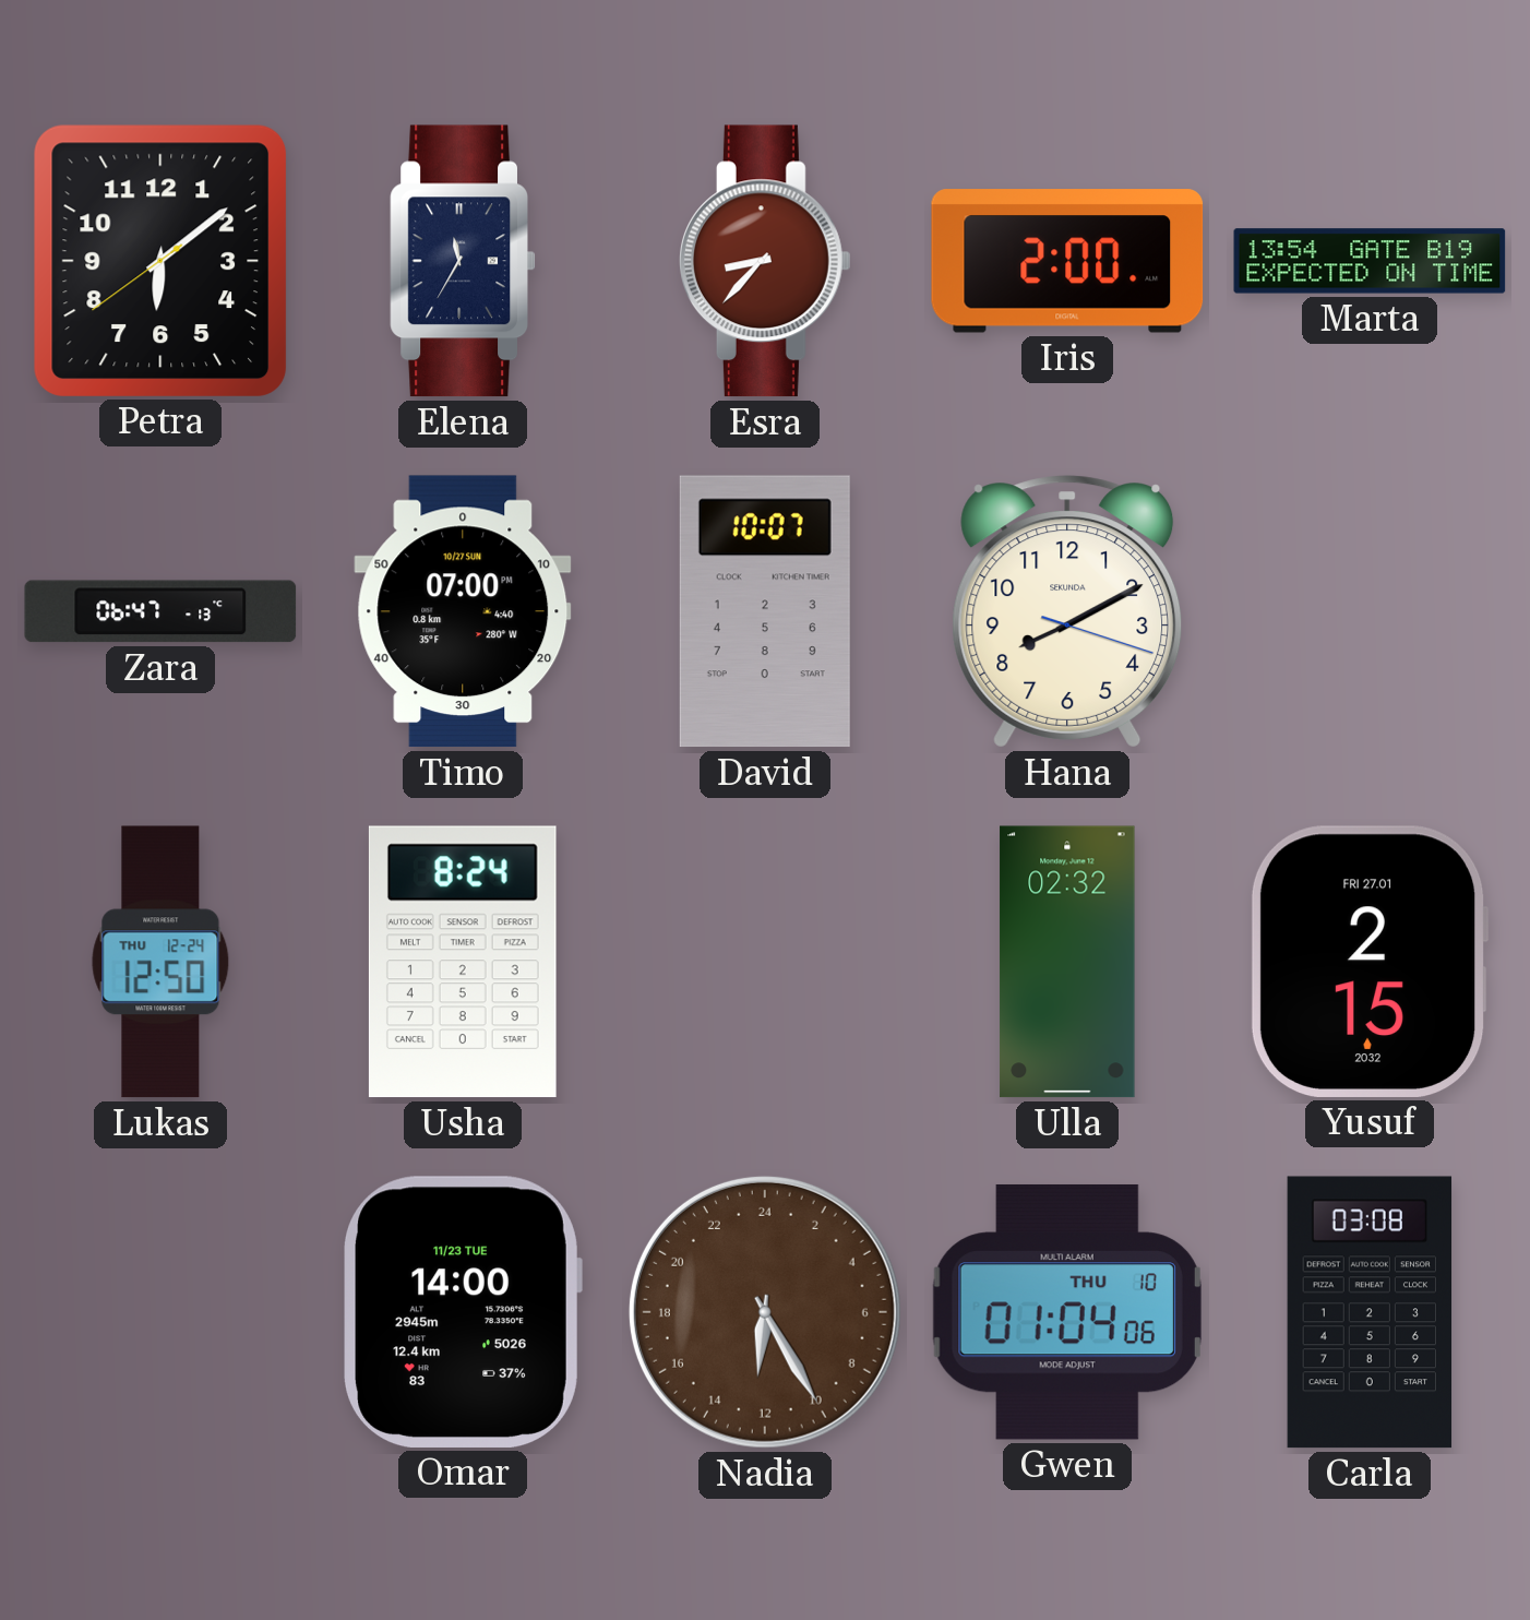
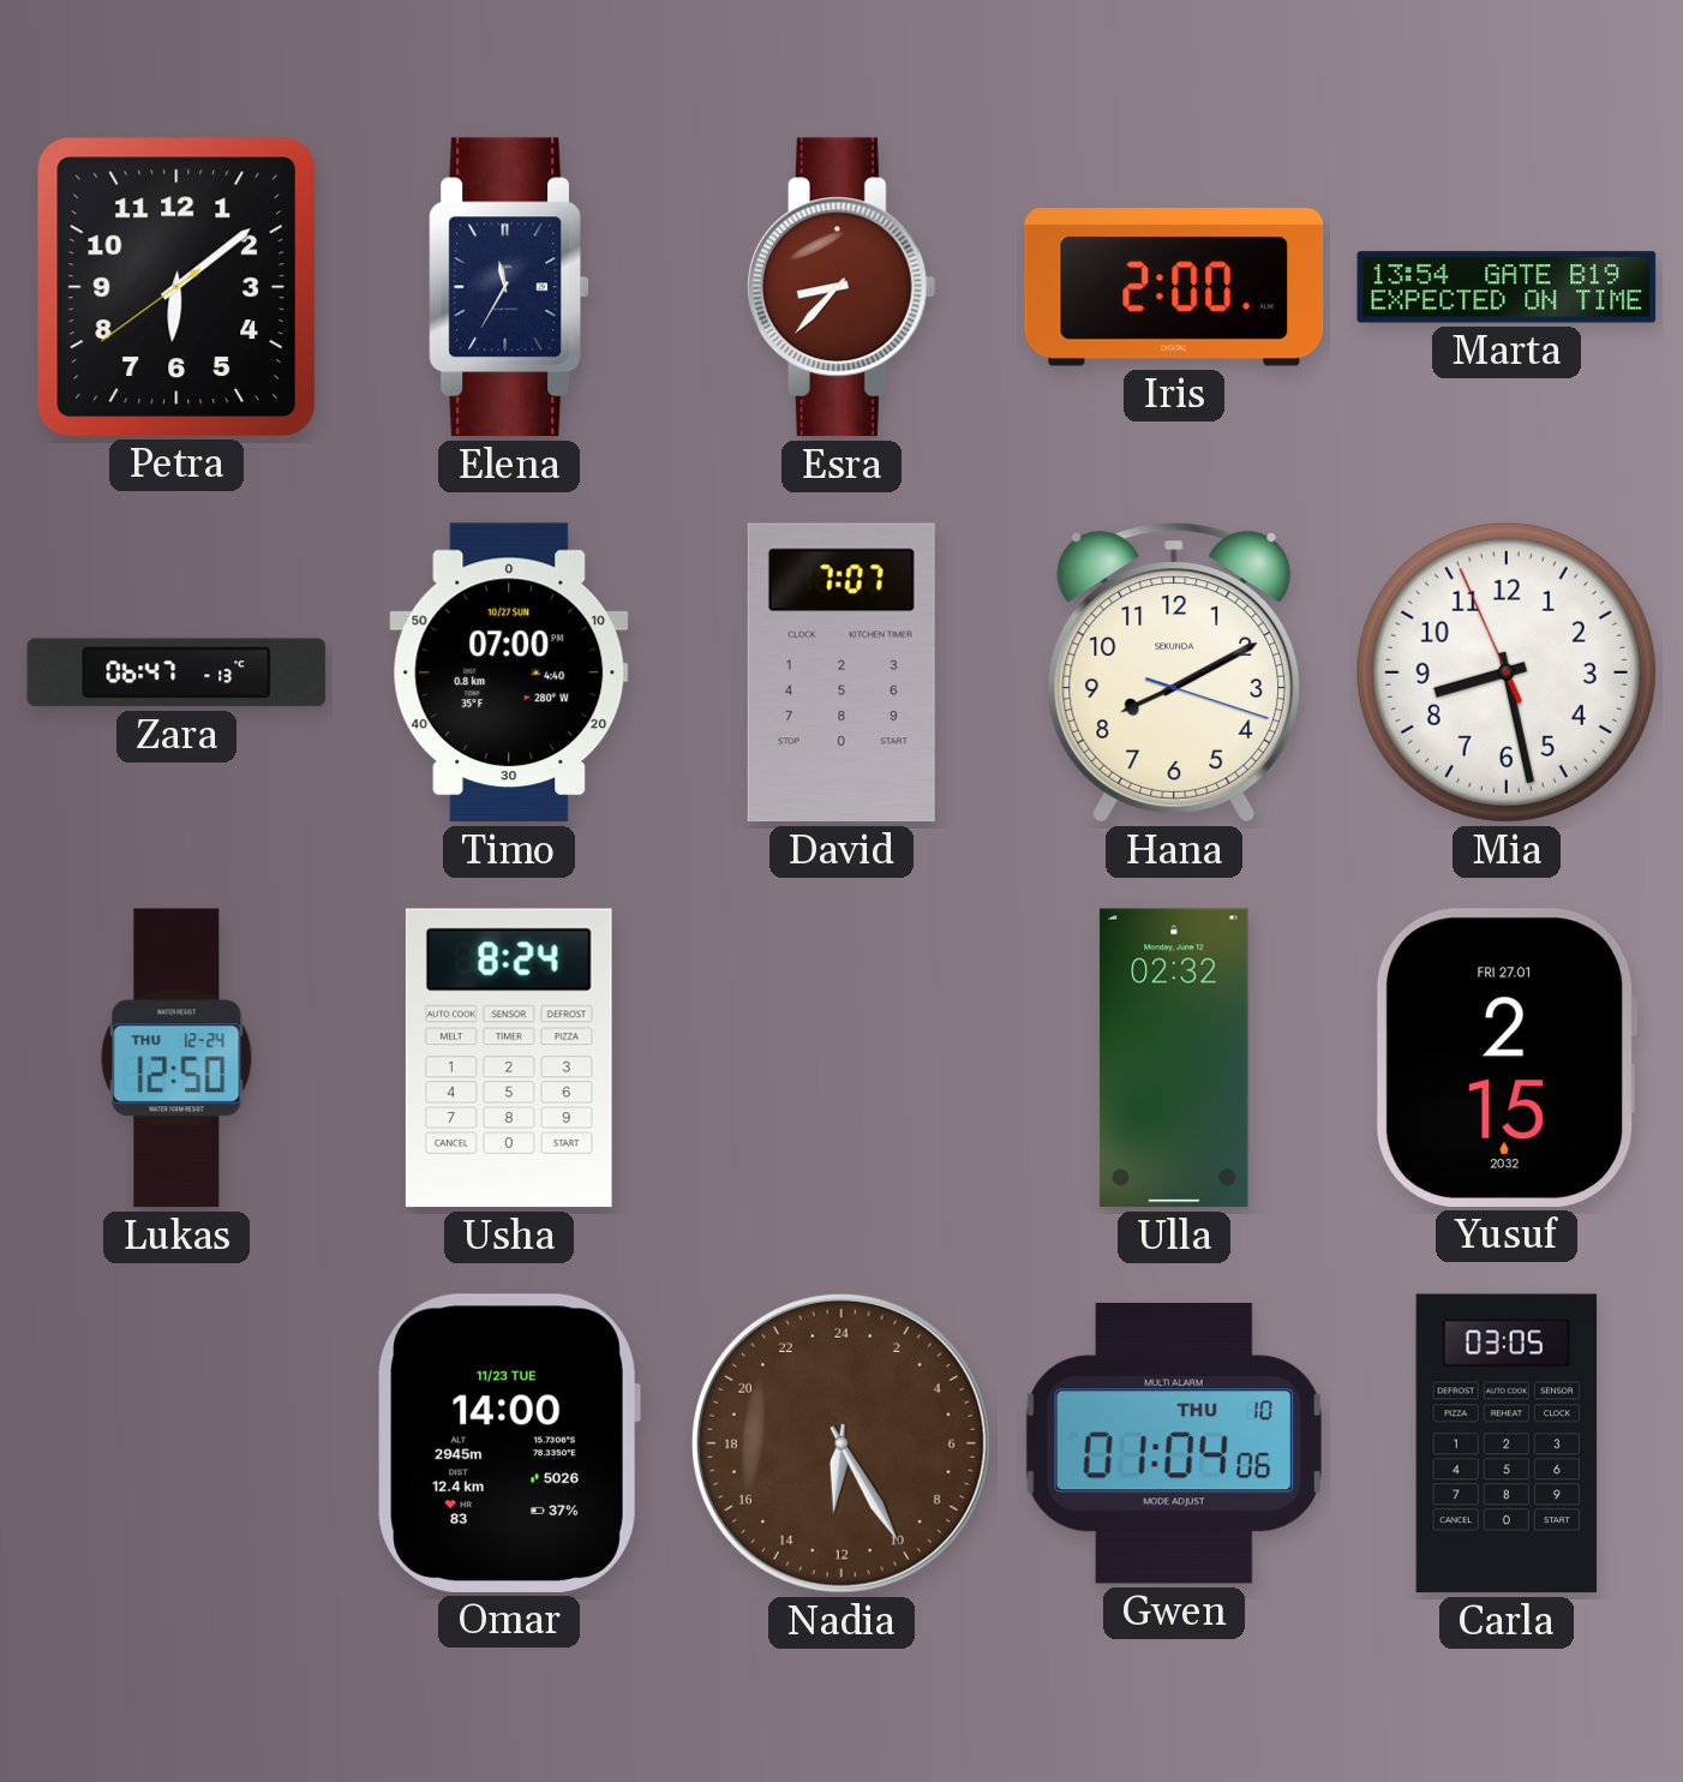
David: 10:07 -> 7:07 (841, 672)
Mia: none -> 8:27 (1507, 672)
Carla: 03:08 -> 03:05 (1507, 1443)
